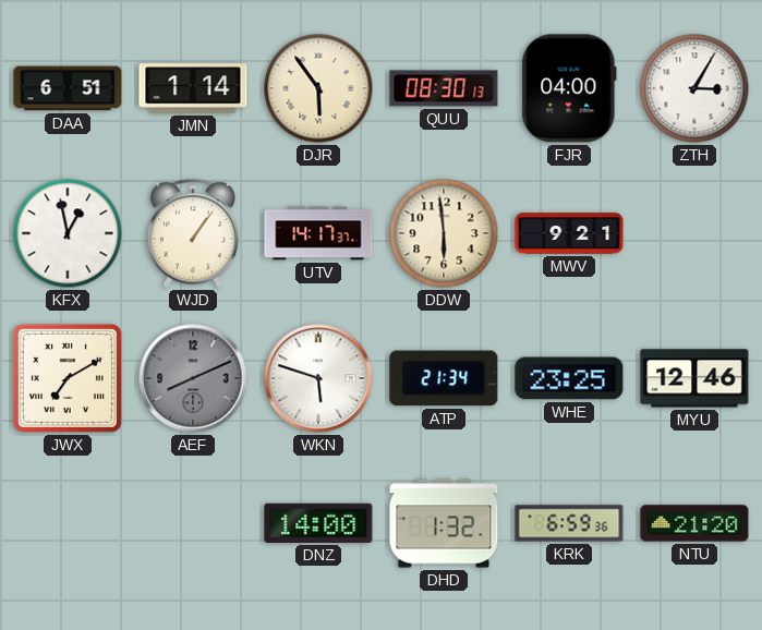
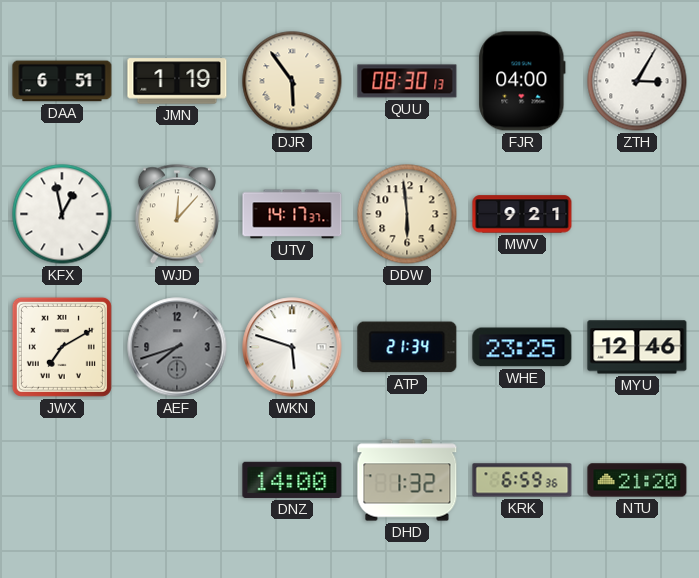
JMN: 1:14 -> 1:19 (177, 81)
WJD: 1:06 -> 12:07 (177, 214)
AEF: 8:11 -> 7:42 (177, 347)
